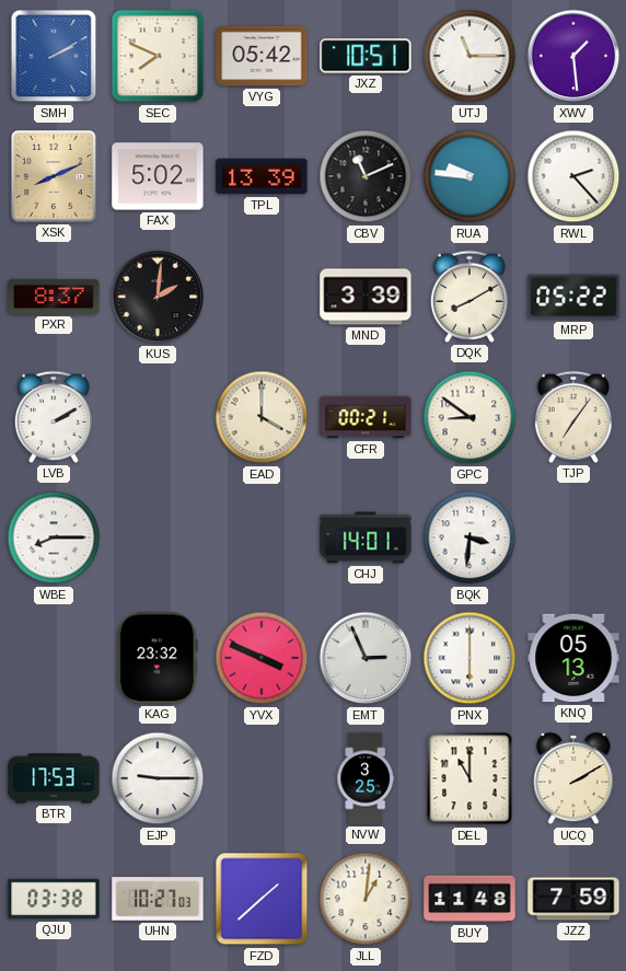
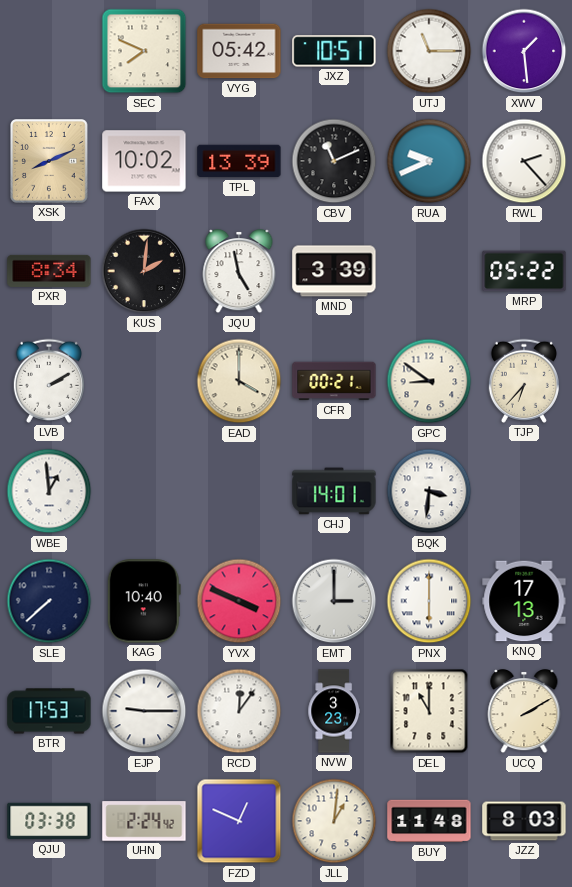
SMH: 2:10 -> none (54, 56)
FAX: 5:02 -> 10:02 (144, 161)
RUA: 9:46 -> 9:41 (429, 161)
PXR: 8:37 -> 8:34 (49, 271)
JQU: none -> 4:58 (239, 272)
DQK: 8:10 -> none (469, 297)
TJP: 7:06 -> 6:37 (524, 381)
WBE: 8:15 -> 12:59 (49, 491)
SLE: none -> 7:38 (49, 601)
KAG: 23:32 -> 10:40 (144, 601)
EMT: 2:56 -> 3:00 (334, 601)
KNQ: 05:13 -> 17:13 (524, 601)
RCD: none -> 12:06 (239, 711)
NVW: 3:25 -> 3:23 (333, 711)
UHN: 10:27 -> 2:24 (144, 821)
FZD: 1:38 -> 12:49 (239, 821)
JZZ: 7:59 -> 8:03 (524, 821)
